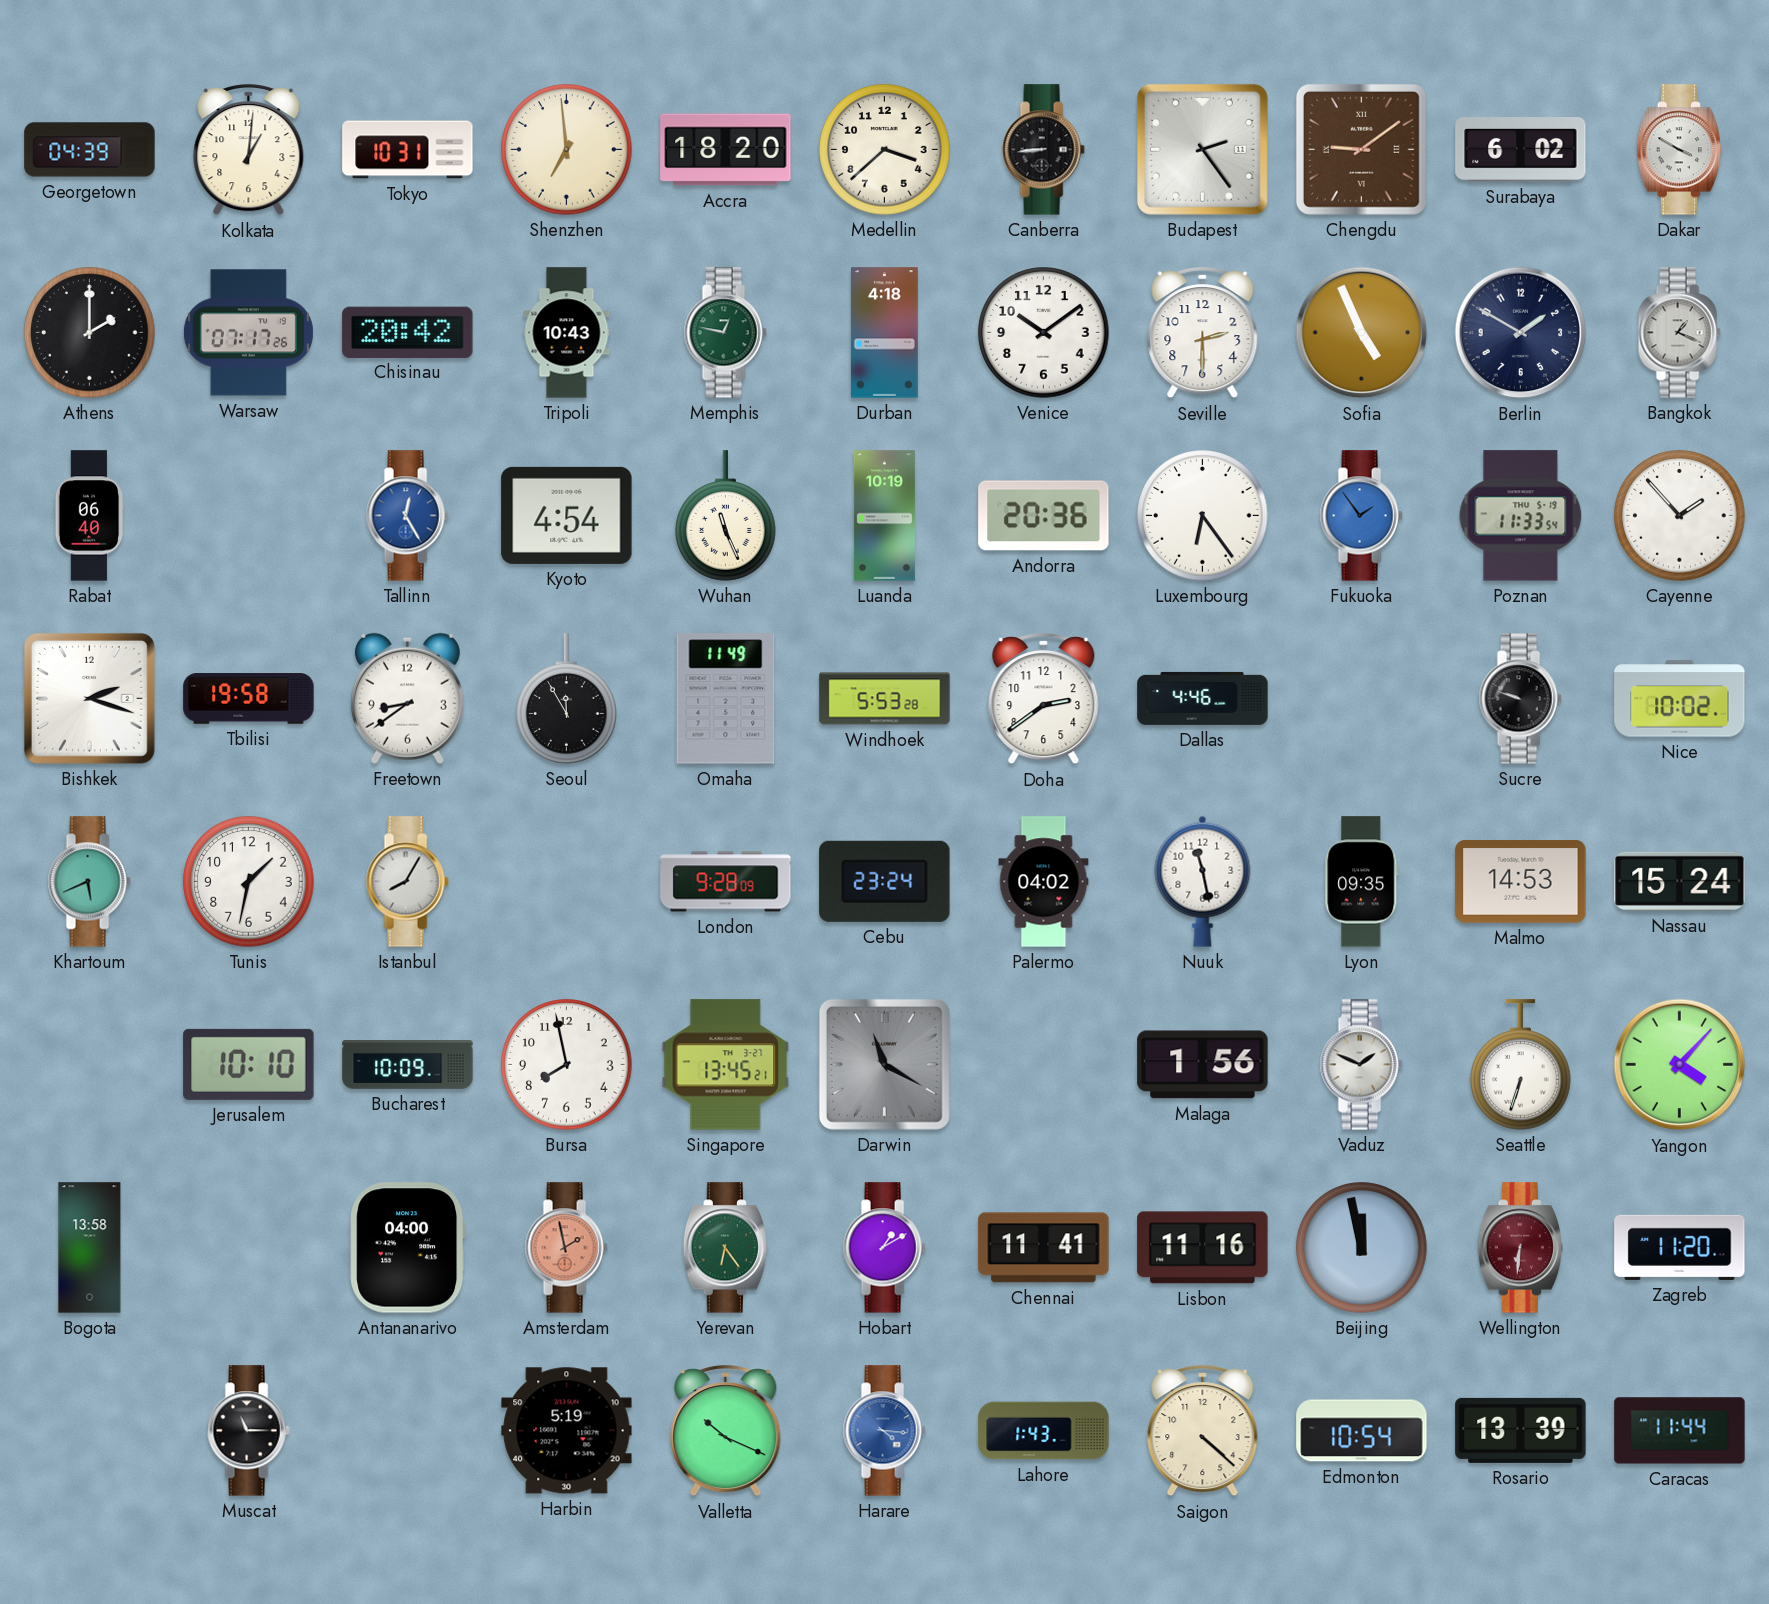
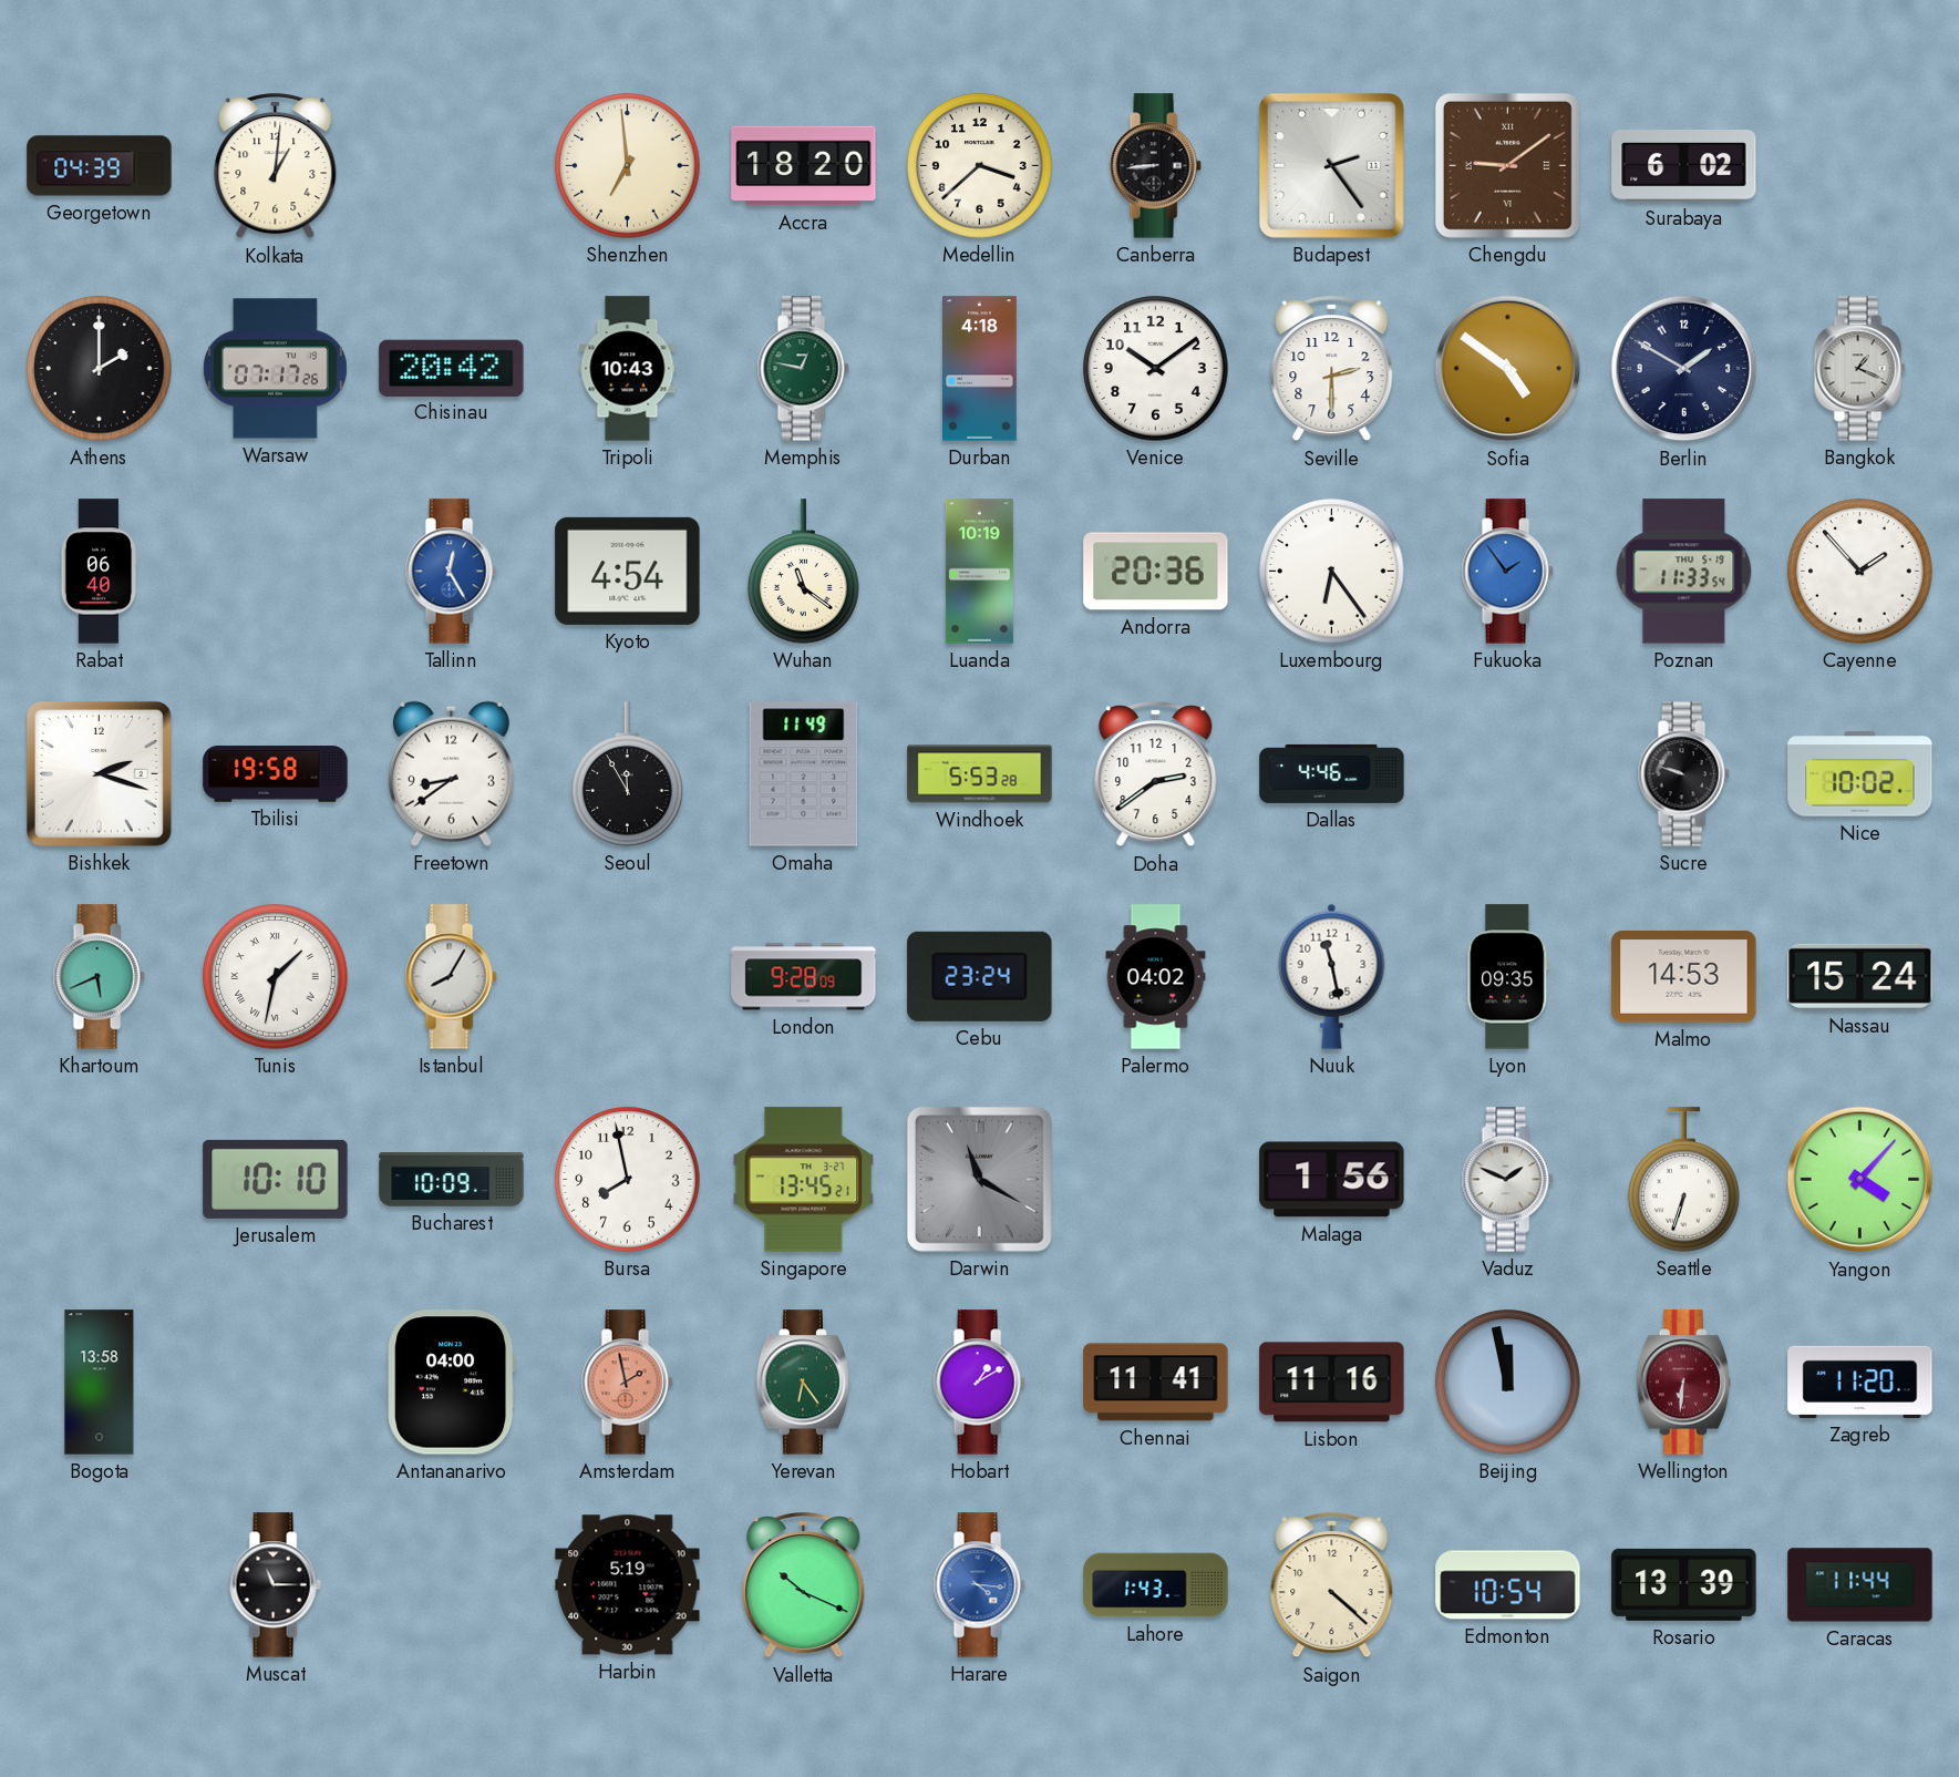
Tokyo: 10:31 -> none (408, 150)
Dakar: 3:50 -> none (1679, 150)
Sofia: 4:56 -> 4:51 (1508, 369)
Wuhan: 11:26 -> 11:21 (804, 572)
Tunis numerals: Arabic -> Roman (276, 977)
